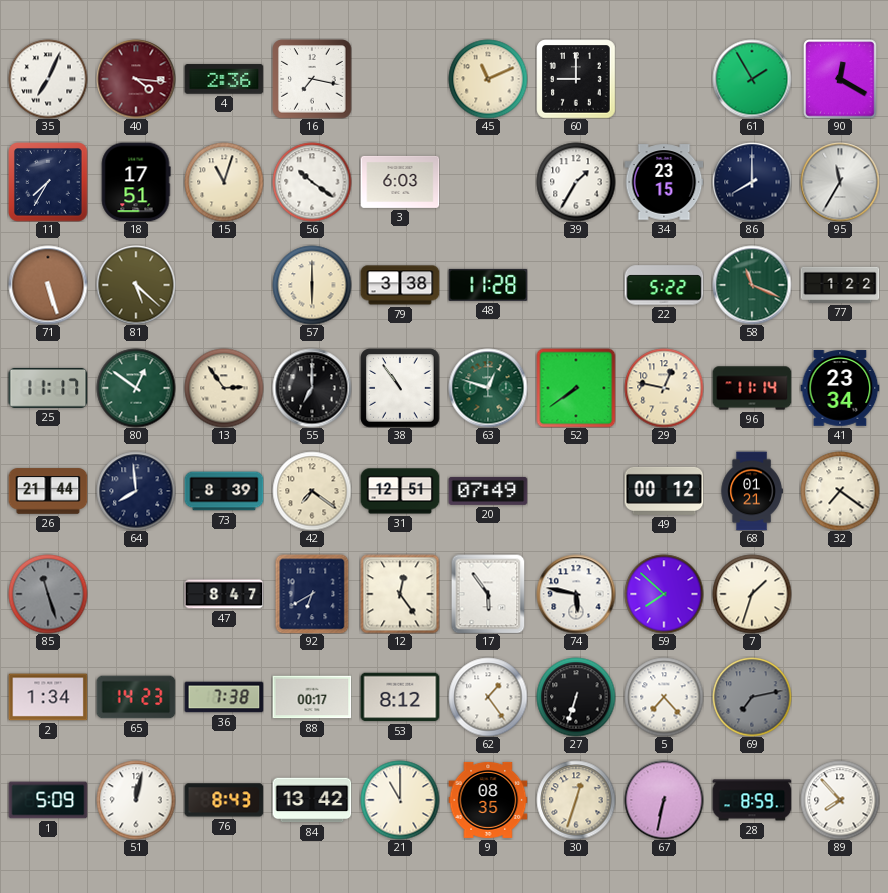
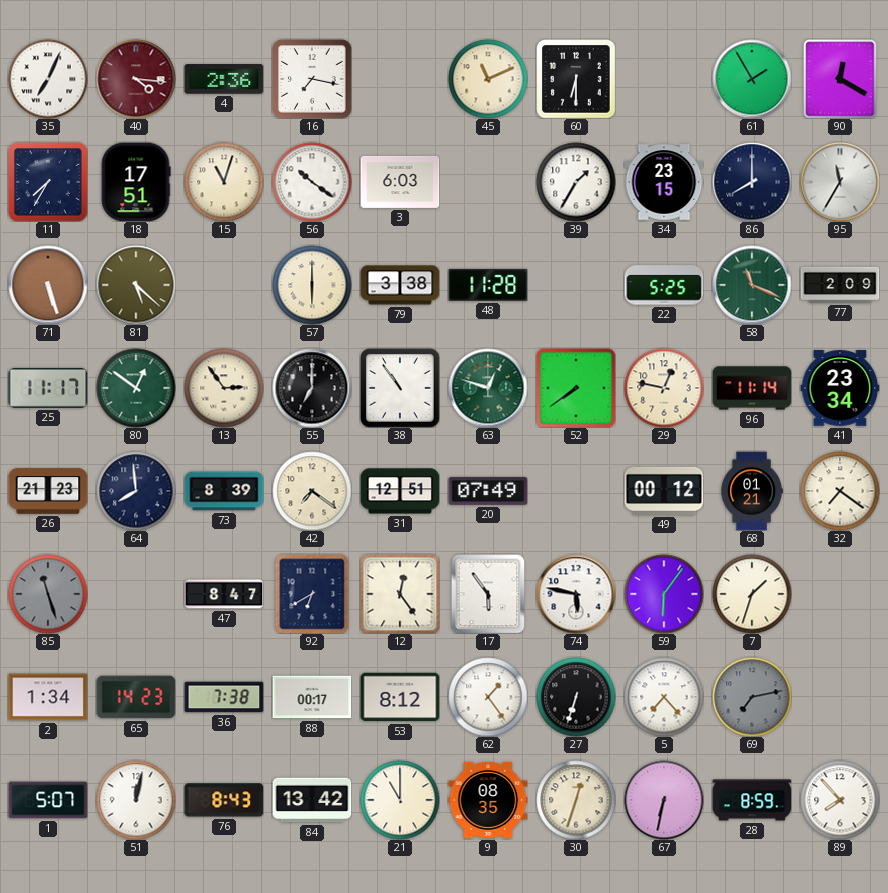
60: 9:00 -> 6:30 (576, 79)
22: 5:22 -> 5:25 (664, 285)
77: 1:22 -> 2:09 (840, 285)
26: 21:44 -> 21:23 (48, 491)
59: 7:52 -> 6:06 (664, 594)
1: 5:09 -> 5:07 (48, 800)
